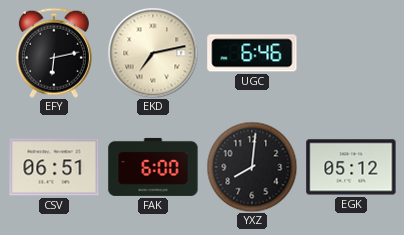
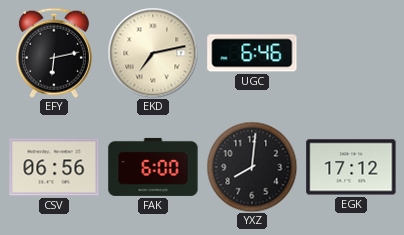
CSV: 06:51 -> 06:56 (54, 167)
EGK: 05:12 -> 17:12 (351, 167)
